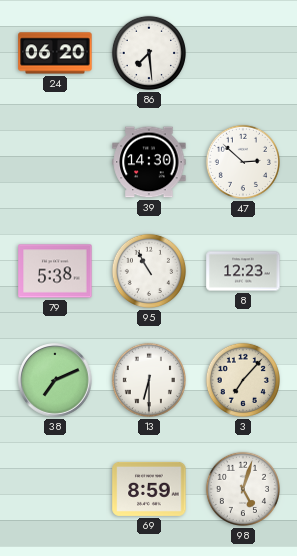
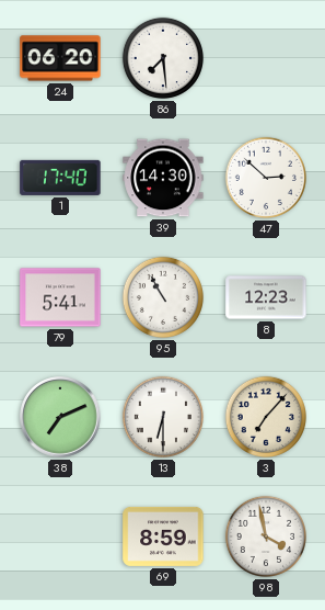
1: none -> 17:40 (60, 178)
79: 5:38 -> 5:41 (60, 297)
98: 5:03 -> 3:58 (266, 536)
